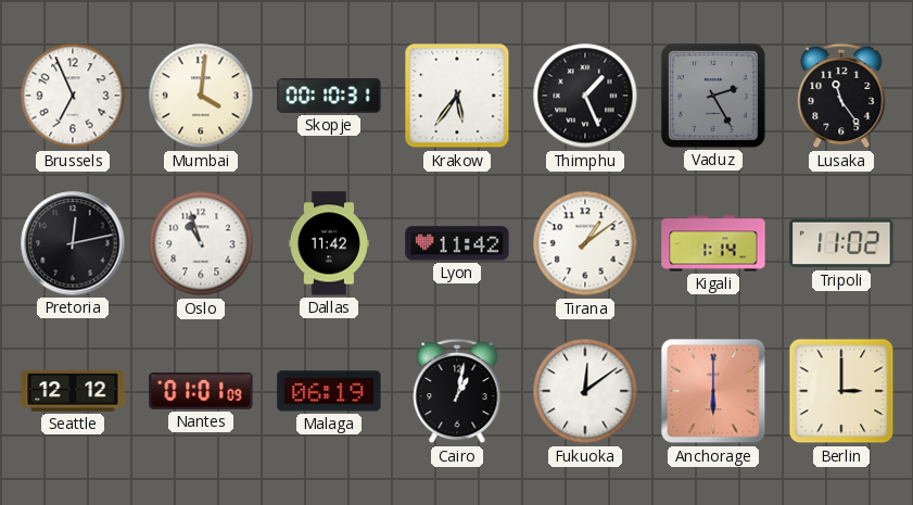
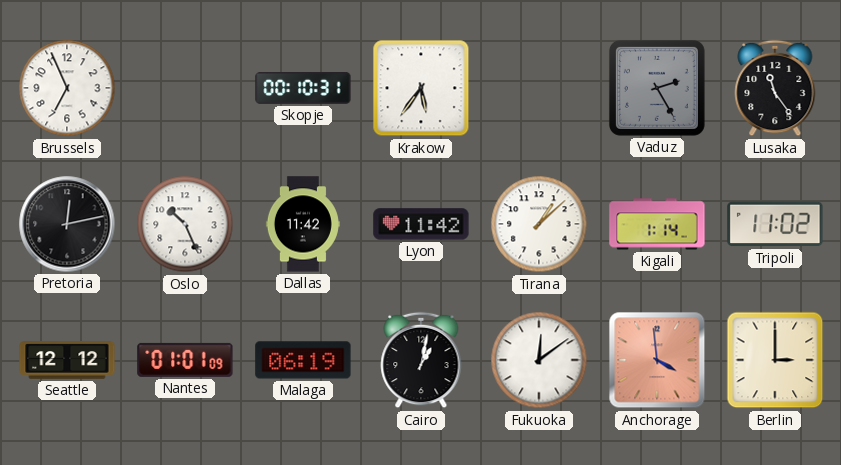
Mumbai: 4:01 -> none (201, 96)
Thimphu: 1:26 -> none (585, 96)
Oslo: 10:57 -> 10:26 (185, 224)
Tirana: 1:09 -> 1:08 (539, 224)
Anchorage: 6:00 -> 3:59 (657, 360)
